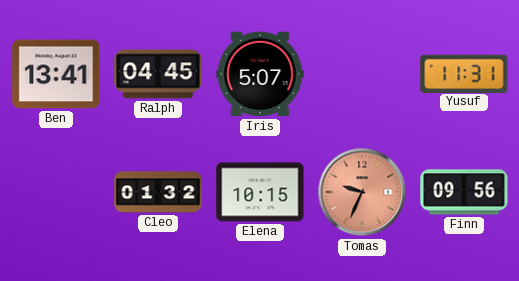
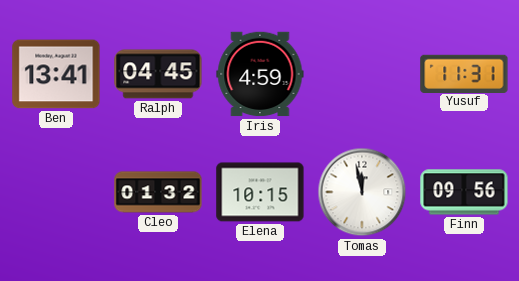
Iris: 5:07 -> 4:59 (260, 74)
Tomas: 9:34 -> 11:58 (362, 192)
Tomas dial: salmon -> white (362, 192)
